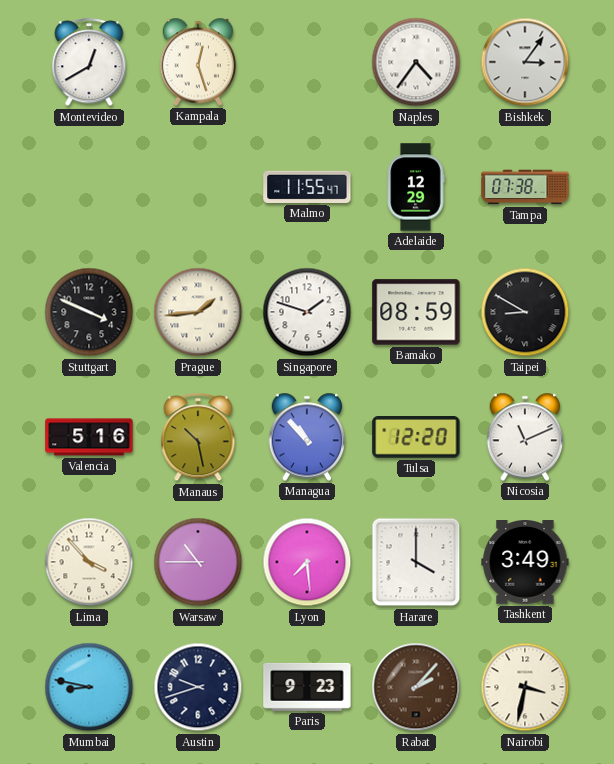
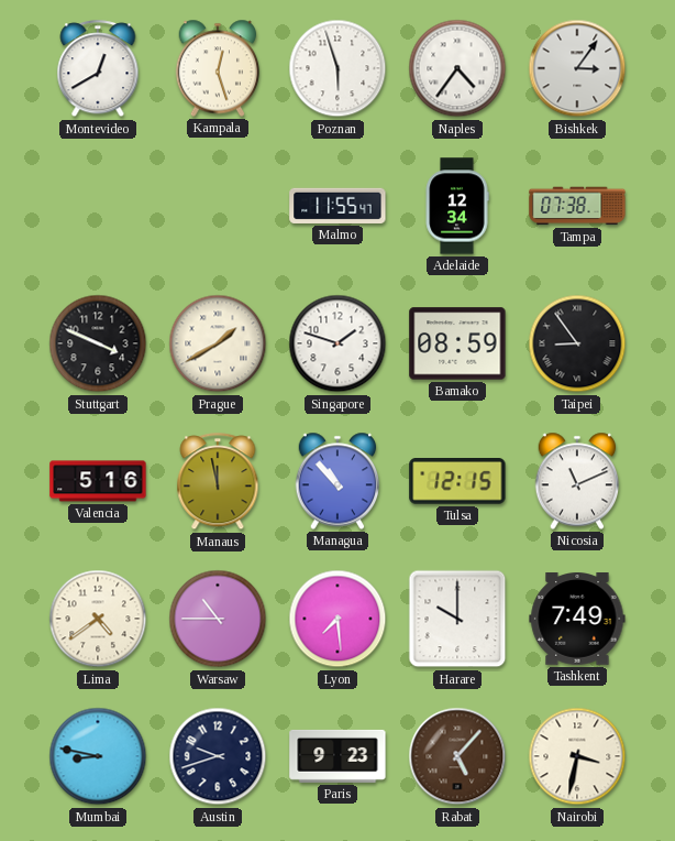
Poznan: none -> 5:57 (337, 68)
Adelaide: 12:29 -> 12:34 (457, 206)
Prague: 1:44 -> 1:40 (218, 343)
Taipei: 8:50 -> 8:54 (577, 343)
Manaus: 10:28 -> 11:58 (218, 482)
Tulsa: 12:20 -> 12:15 (457, 482)
Lima: 3:53 -> 4:39 (98, 619)
Harare: 4:00 -> 10:00 (457, 619)
Tashkent: 3:49 -> 7:49 (577, 620)
Rabat: 2:07 -> 5:07 (457, 756)
